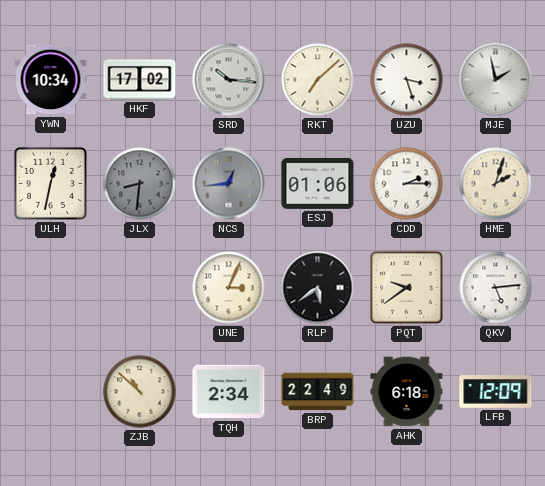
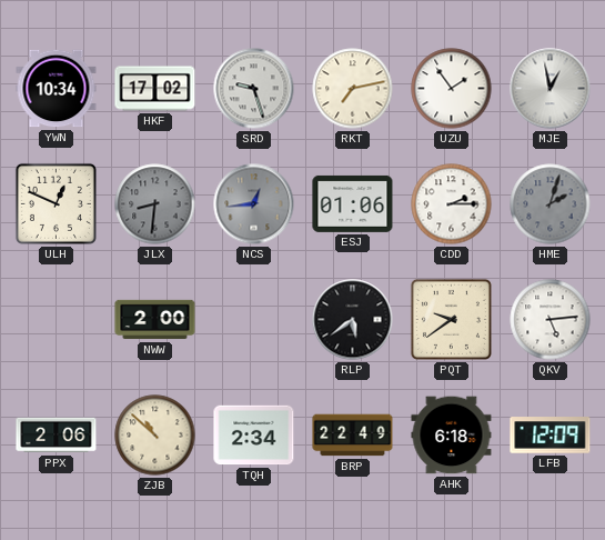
SRD: 10:16 -> 9:27 (254, 89)
RKT: 7:08 -> 7:13 (353, 89)
UZU: 3:27 -> 1:54 (452, 89)
MJE: 1:58 -> 12:58 (551, 89)
ULH: 12:32 -> 12:49 (56, 203)
HME dial: cream -> grey (551, 204)
NWW: none -> 2:00 (155, 320)
UNE: 3:04 -> none (229, 288)
PPX: none -> 2:06 (57, 436)
